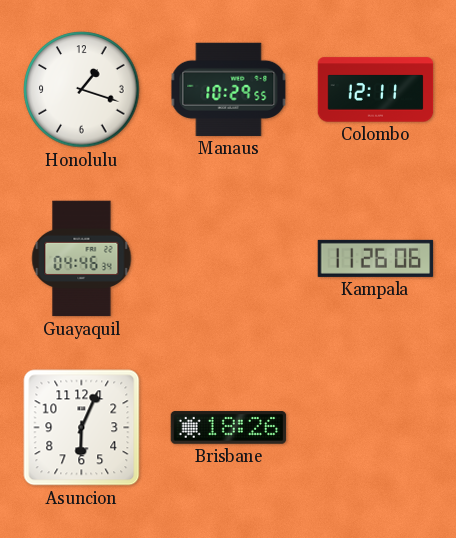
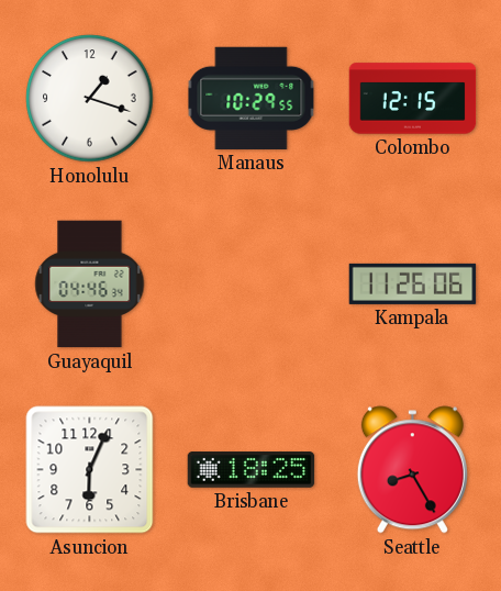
Colombo: 12:11 -> 12:15 (413, 99)
Brisbane: 18:26 -> 18:25 (252, 470)
Seattle: none -> 8:25 (412, 470)
